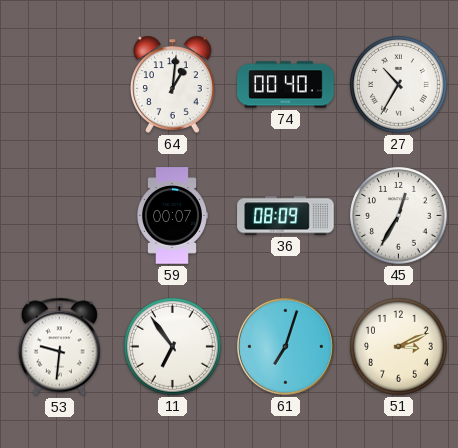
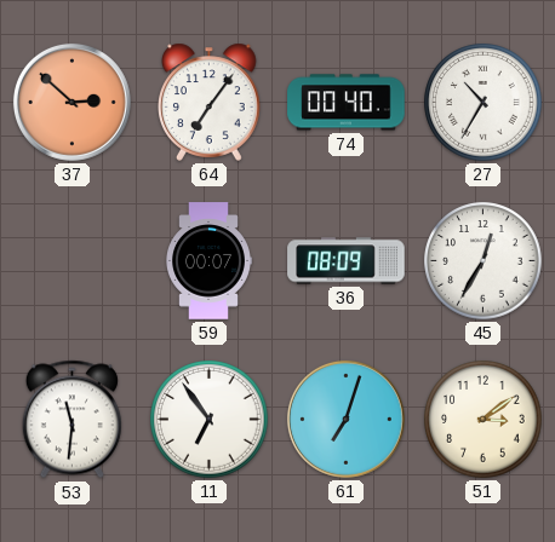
37: none -> 2:52 (71, 102)
64: 1:01 -> 7:06 (210, 102)
53: 9:31 -> 11:31 (71, 420)
51: 3:11 -> 3:09 (484, 420)
